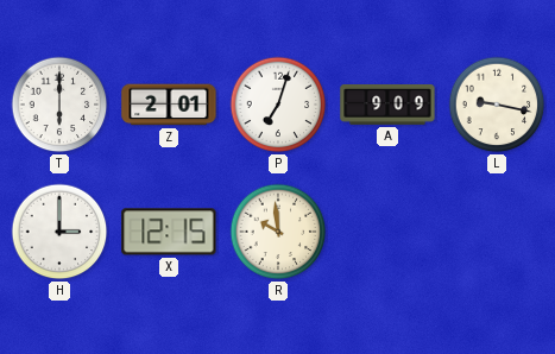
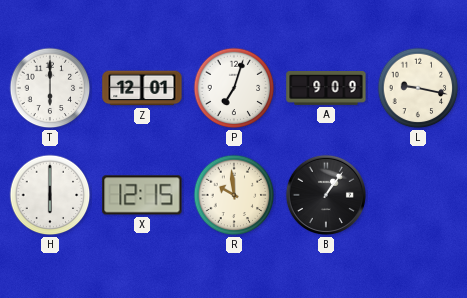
Z: 2:01 -> 12:01 (142, 88)
H: 3:00 -> 6:00 (50, 195)
B: none -> 1:06 (326, 195)
